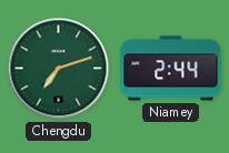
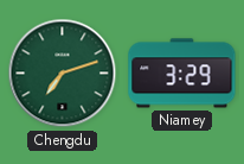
Niamey: 2:44 -> 3:29 (182, 74)
